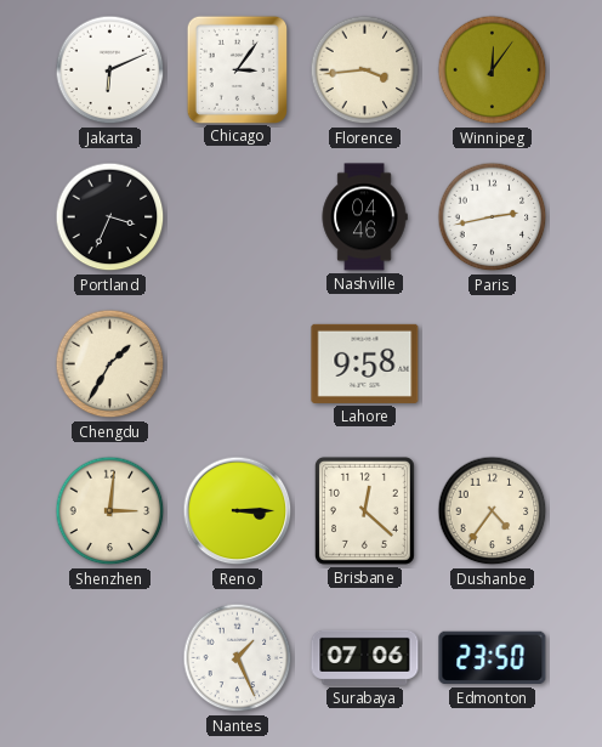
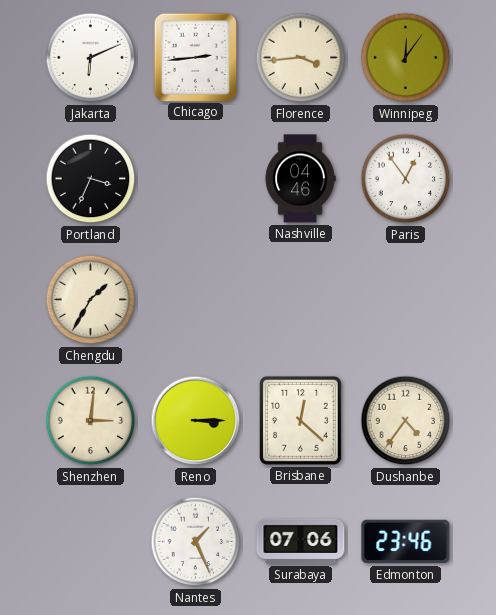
Chicago: 3:06 -> 2:44 (195, 57)
Paris: 2:43 -> 12:54 (406, 179)
Lahore: 9:58 -> none (365, 363)
Edmonton: 23:50 -> 23:46 (406, 542)
